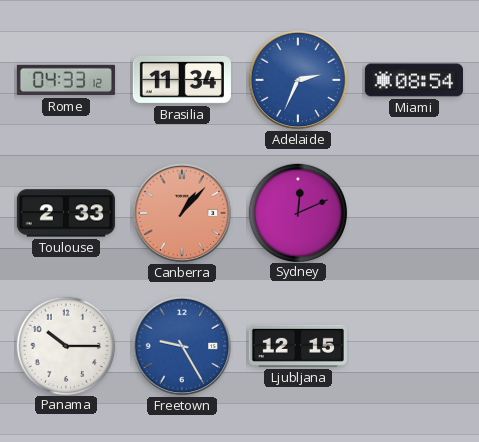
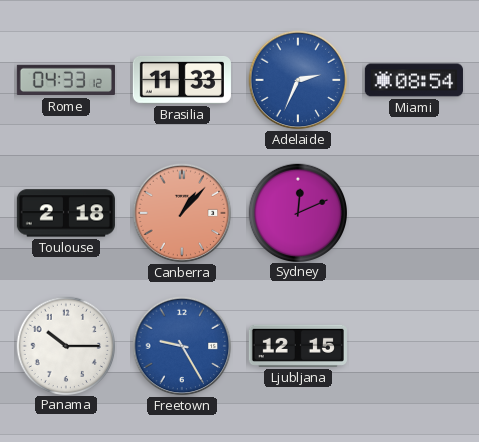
Brasilia: 11:34 -> 11:33 (182, 80)
Toulouse: 2:33 -> 2:18 (66, 213)
